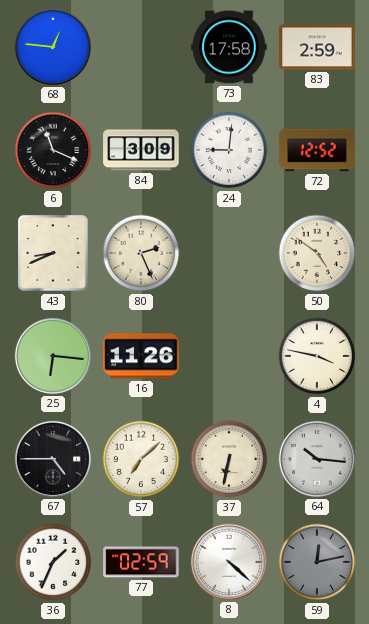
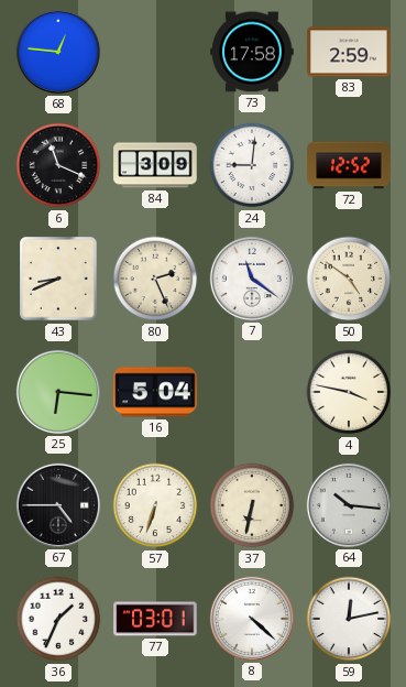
7: none -> 11:21 (252, 279)
16: 11:26 -> 5:04 (155, 392)
57: 7:08 -> 6:33 (155, 505)
77: 02:59 -> 03:01 (155, 619)
59 dial: grey -> white (349, 619)
